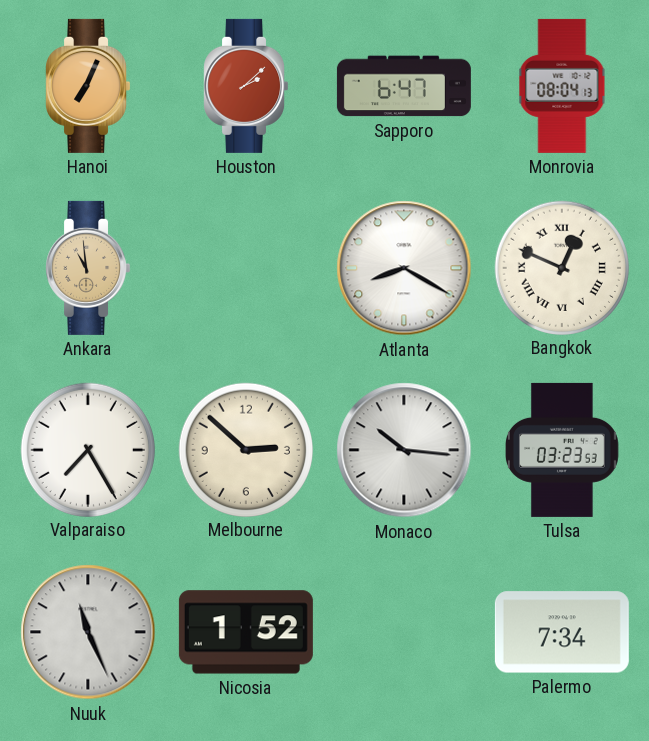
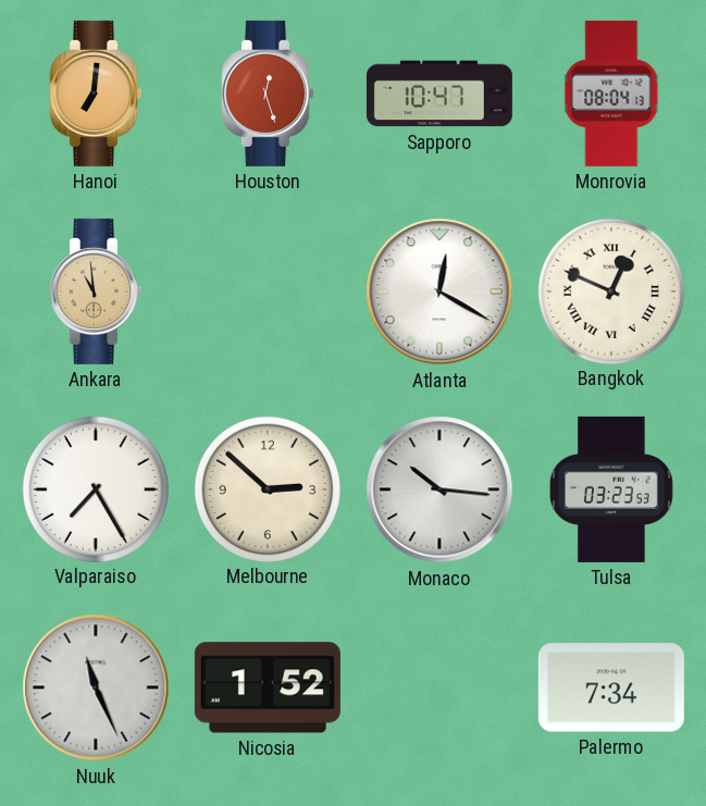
Hanoi: 7:04 -> 7:01 (96, 94)
Houston: 2:08 -> 12:27 (268, 94)
Sapporo: 6:47 -> 10:47 (439, 94)
Atlanta: 8:20 -> 12:20 (439, 292)
